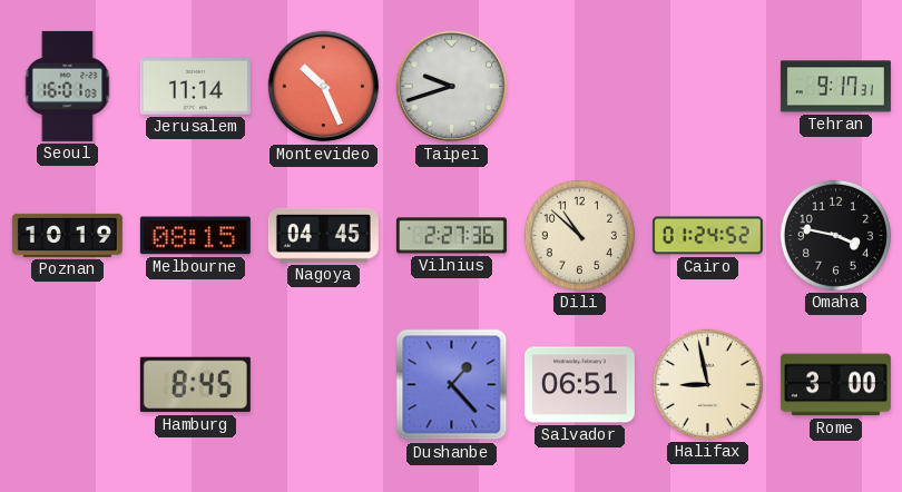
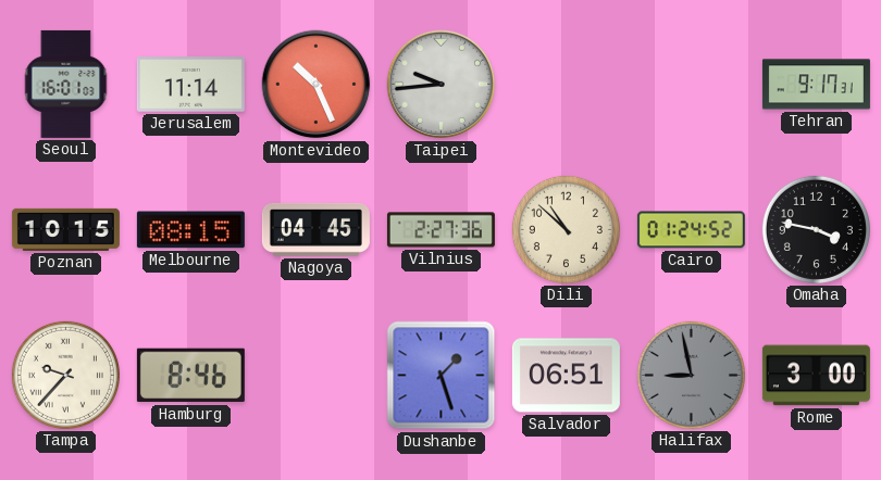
Taipei: 9:42 -> 9:44 (442, 85)
Poznan: 10:19 -> 10:15 (65, 229)
Tampa: none -> 9:37 (65, 375)
Hamburg: 8:45 -> 8:46 (190, 376)
Dushanbe: 1:23 -> 1:27 (442, 376)
Halifax dial: cream -> grey (691, 375)
